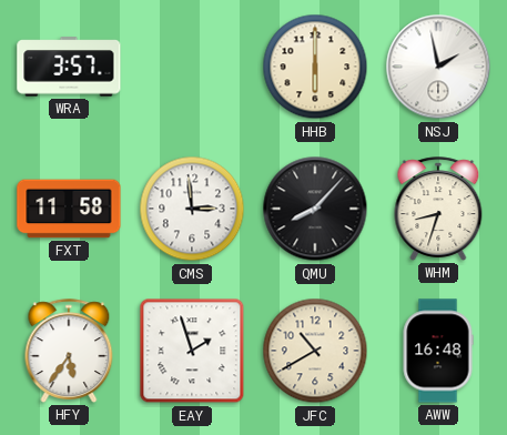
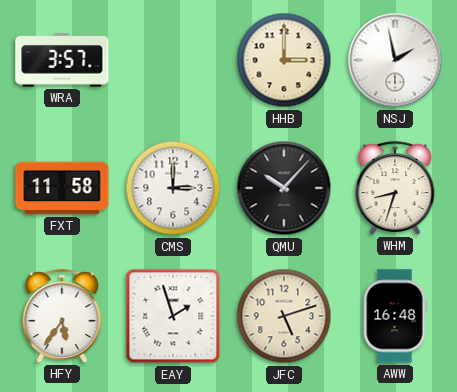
HHB: 6:00 -> 3:00 (284, 60)
CMS: 2:59 -> 3:00 (173, 188)
QMU: 8:07 -> 10:07 (284, 188)
JFC: 10:40 -> 5:12 (284, 316)
